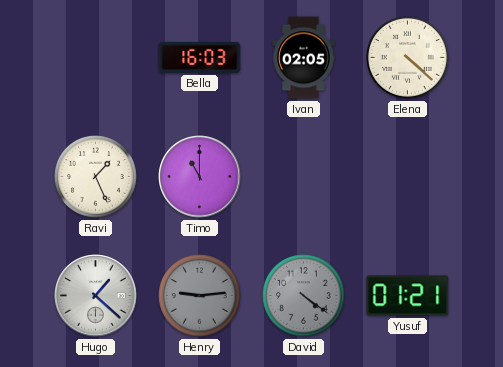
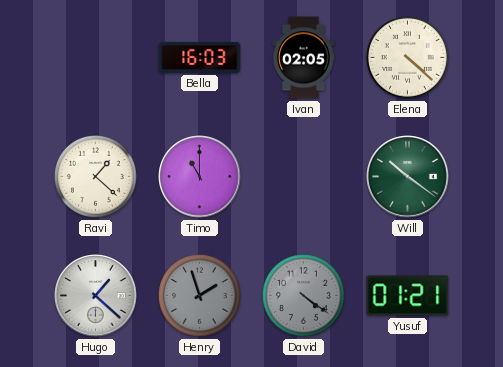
Ravi: 1:26 -> 1:22 (96, 177)
Will: none -> 10:21 (408, 177)
Henry: 9:14 -> 1:57 (200, 296)
